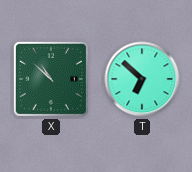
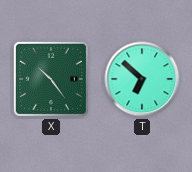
X: 10:52 -> 10:24 (51, 79)
